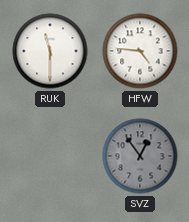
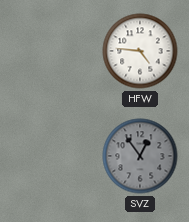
RUK: 11:30 -> none (50, 51)
